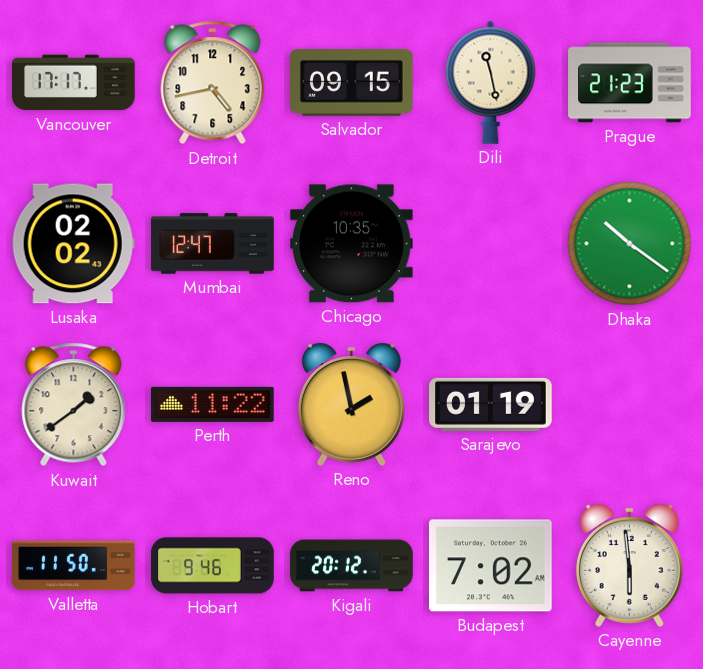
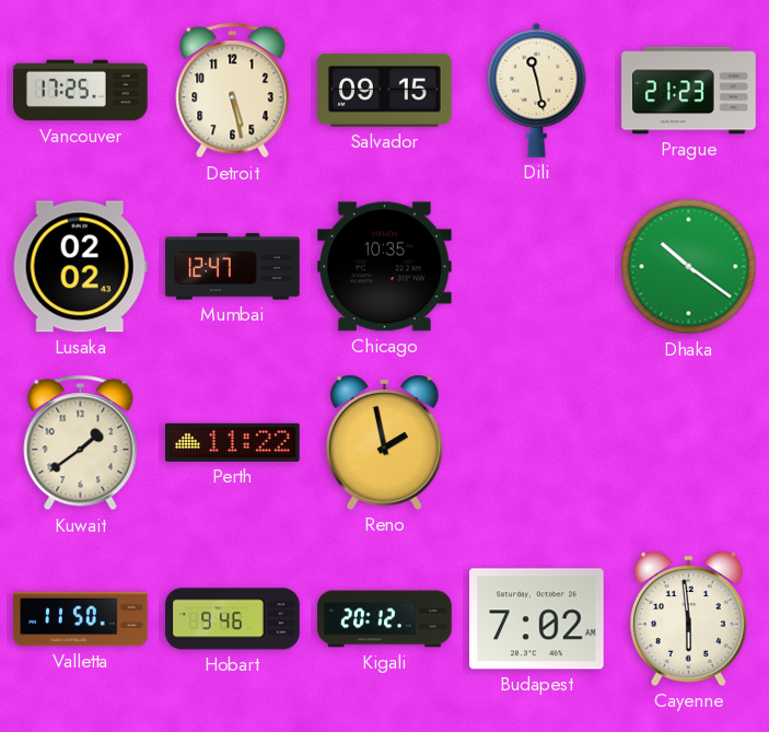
Vancouver: 17:17 -> 17:25 (81, 91)
Detroit: 4:43 -> 5:28 (233, 91)
Sarajevo: 01:19 -> none (491, 404)
